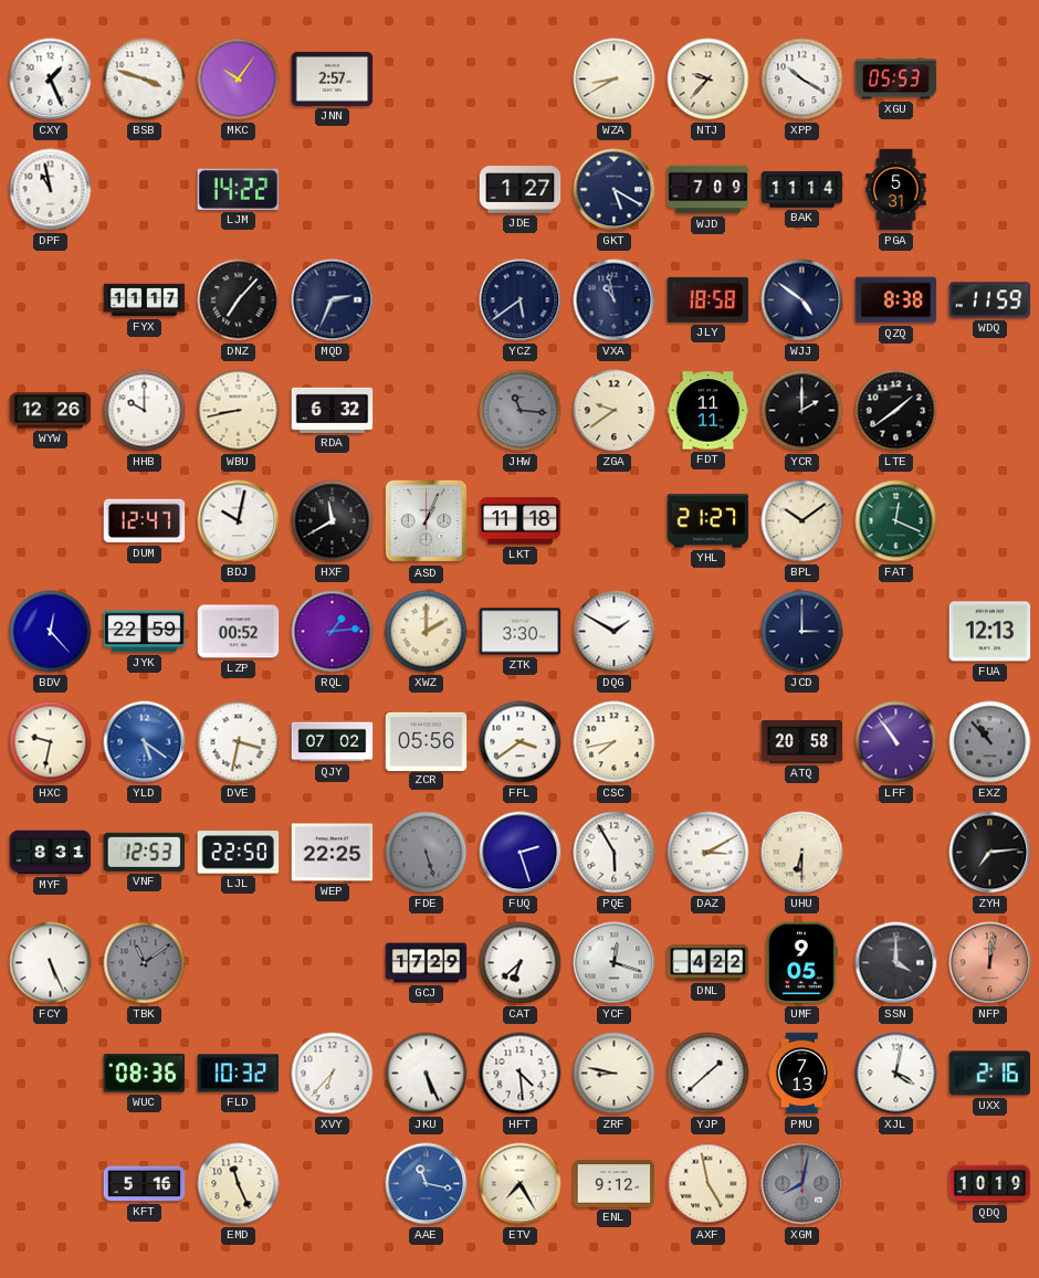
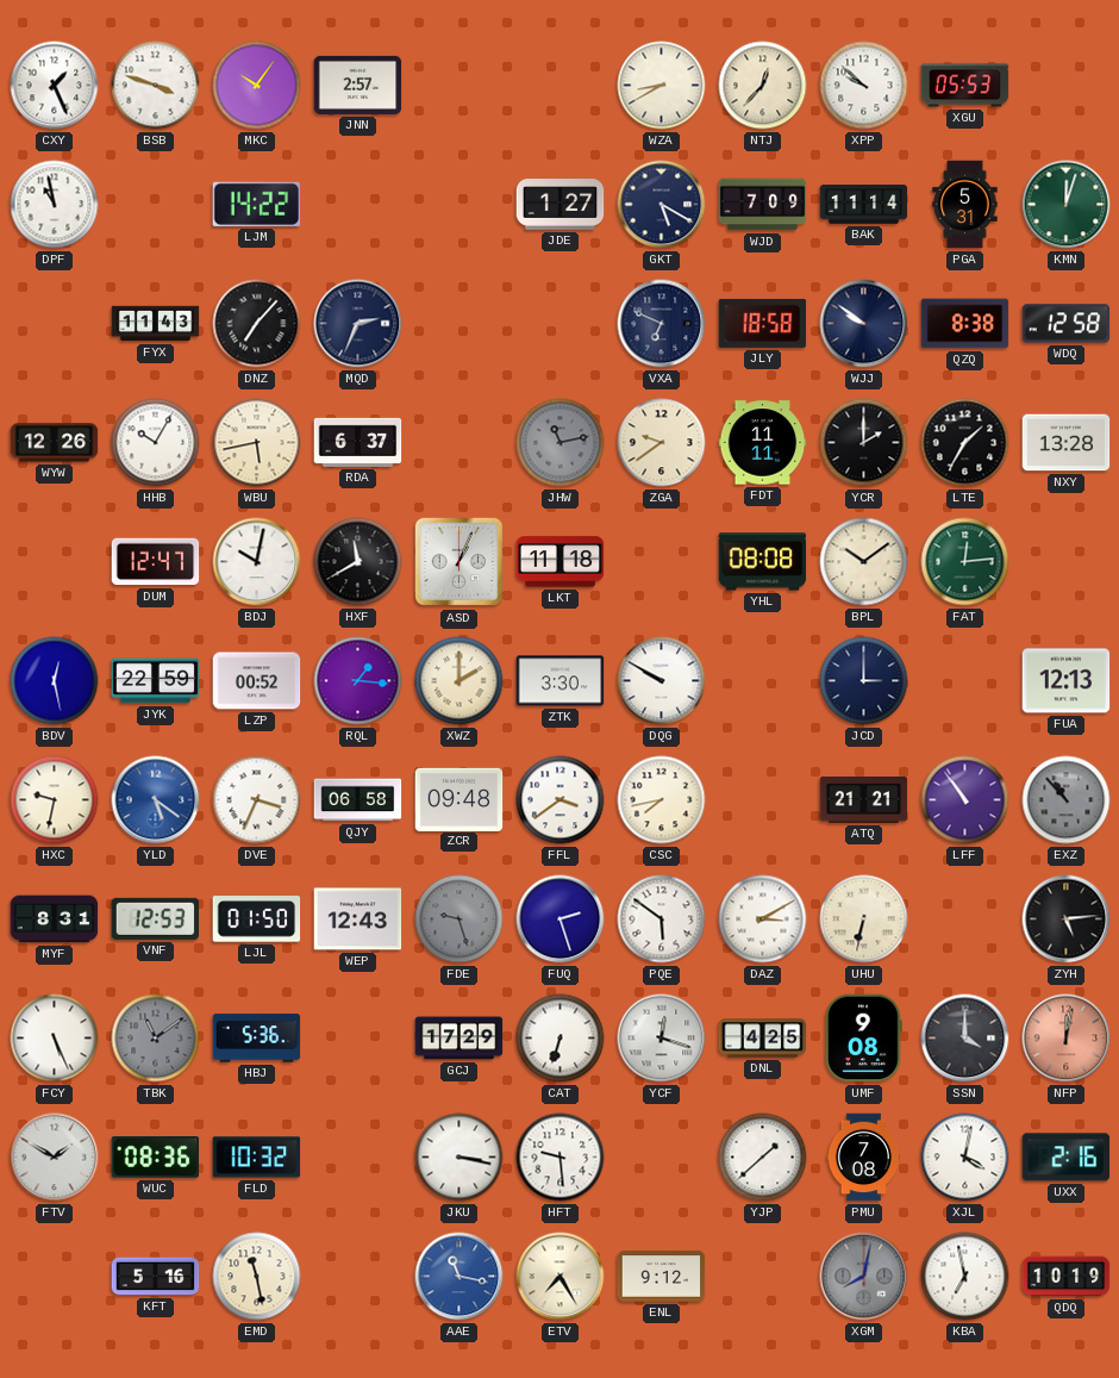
NTJ: 9:37 -> 12:37 (763, 86)
XPP: 10:20 -> 9:52 (864, 86)
KMN: none -> 12:03 (1067, 205)
FYX: 11:17 -> 11:43 (156, 324)
YCZ: 5:39 -> none (521, 300)
VXA: 10:58 -> 6:49 (662, 324)
WJJ: 4:51 -> 9:51 (864, 324)
WDQ: 11:59 -> 12:58 (1067, 324)
HHB: 10:00 -> 10:05 (156, 443)
WBU: 8:43 -> 5:43 (257, 443)
RDA: 6:32 -> 6:37 (358, 442)
JHW: 11:16 -> 11:13 (561, 443)
LTE: 1:39 -> 1:35 (965, 443)
NXY: none -> 13:28 (1067, 443)
YHL: 21:27 -> 08:08 (763, 562)
FAT: 12:19 -> 12:14 (965, 562)
BDV: 12:23 -> 12:28 (55, 681)
RQL: 1:14 -> 1:16 (358, 681)
DQG: 1:50 -> 9:50 (662, 681)
DVE: 3:32 -> 3:34 (257, 800)
QJY: 07:02 -> 06:58 (358, 800)
ZCR: 05:56 -> 09:48 (460, 799)
ATQ: 20:58 -> 21:21 (864, 800)
LJL: 22:50 -> 01:50 (257, 919)
WEP: 22:25 -> 12:43 (358, 919)
FDE: 5:27 -> 9:27 (460, 919)
PQE: 5:55 -> 5:51 (662, 919)
UHU: 6:30 -> 6:32 (864, 919)
ZYH: 7:14 -> 5:14 (1067, 919)
HBJ: none -> 5:36 (257, 1039)
CAT: 6:38 -> 6:33 (561, 1039)
DNL: 4:22 -> 4:25 (763, 1039)
UMF: 9:05 -> 9:08 (864, 1039)
FTV: none -> 1:50 (55, 1158)
XVY: 6:37 -> none (333, 1074)
JKU: 5:26 -> 3:17 (460, 1158)
HFT: 4:29 -> 9:29 (561, 1158)
ZRF: 8:47 -> none (615, 1074)
PMU: 7:13 -> 7:08 (864, 1158)
EMD: 11:26 -> 11:28 (257, 1277)
AXF: 4:58 -> none (709, 1184)
KBA: none -> 6:58 (965, 1277)
